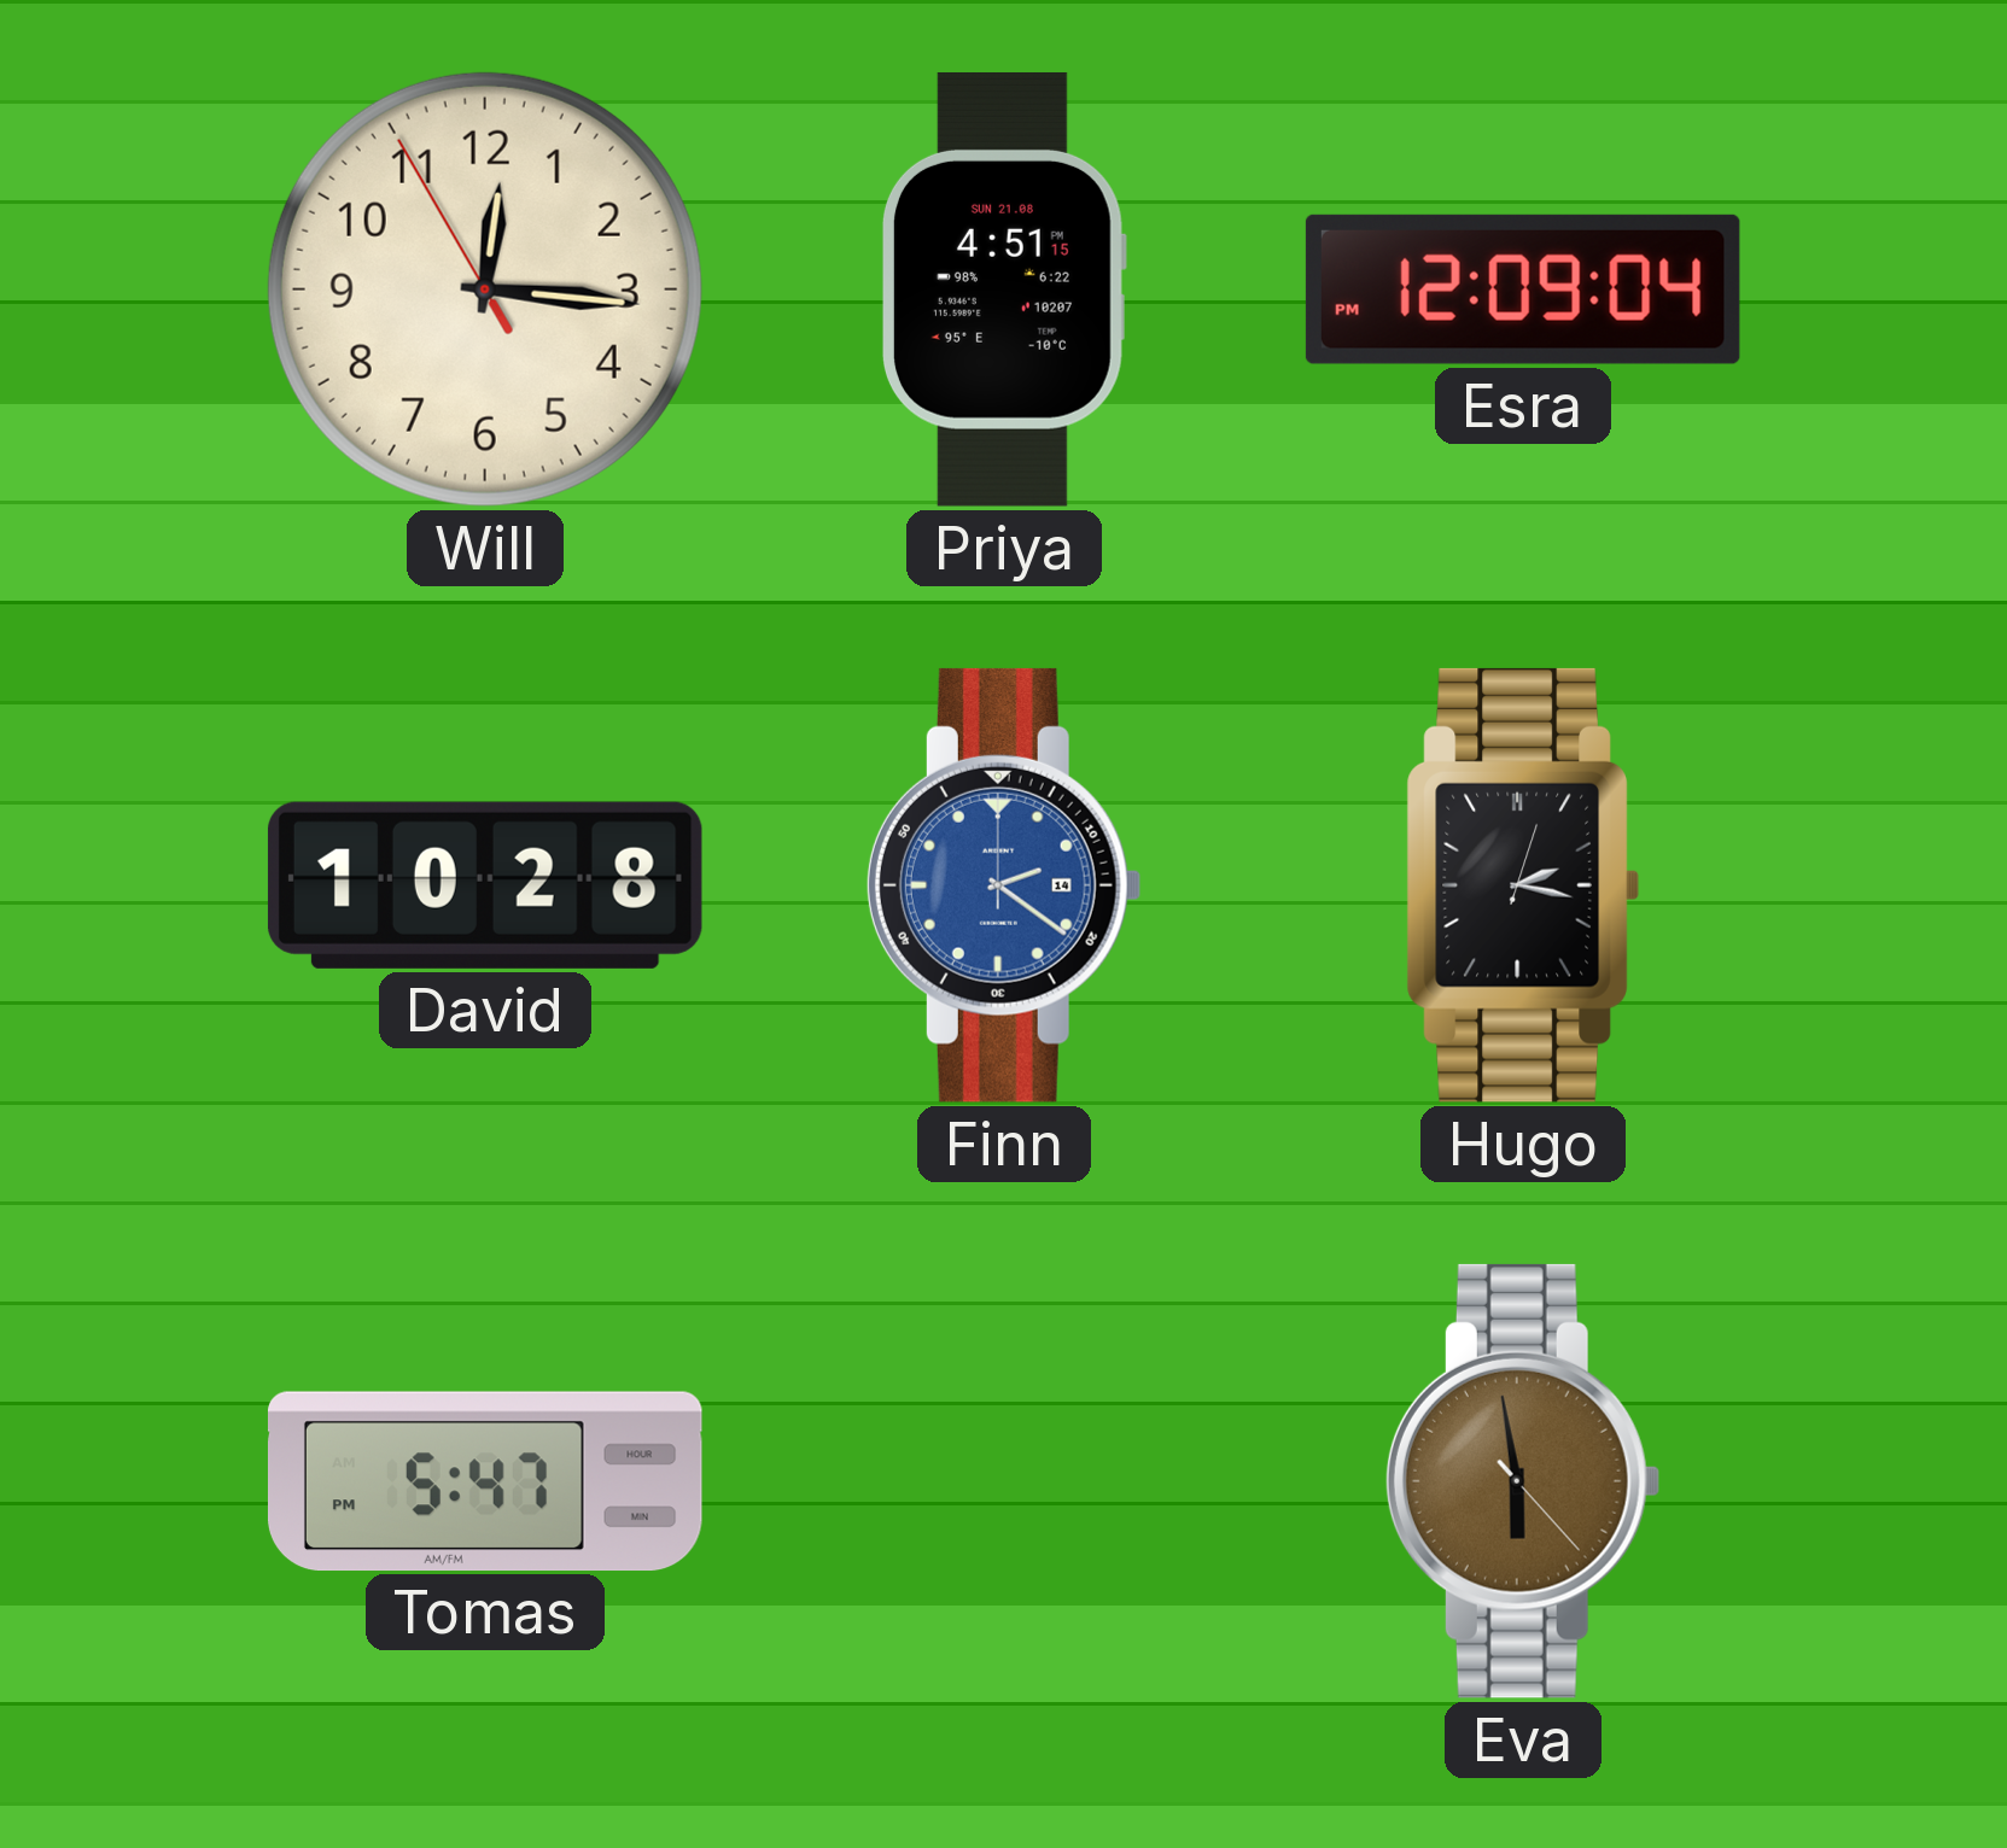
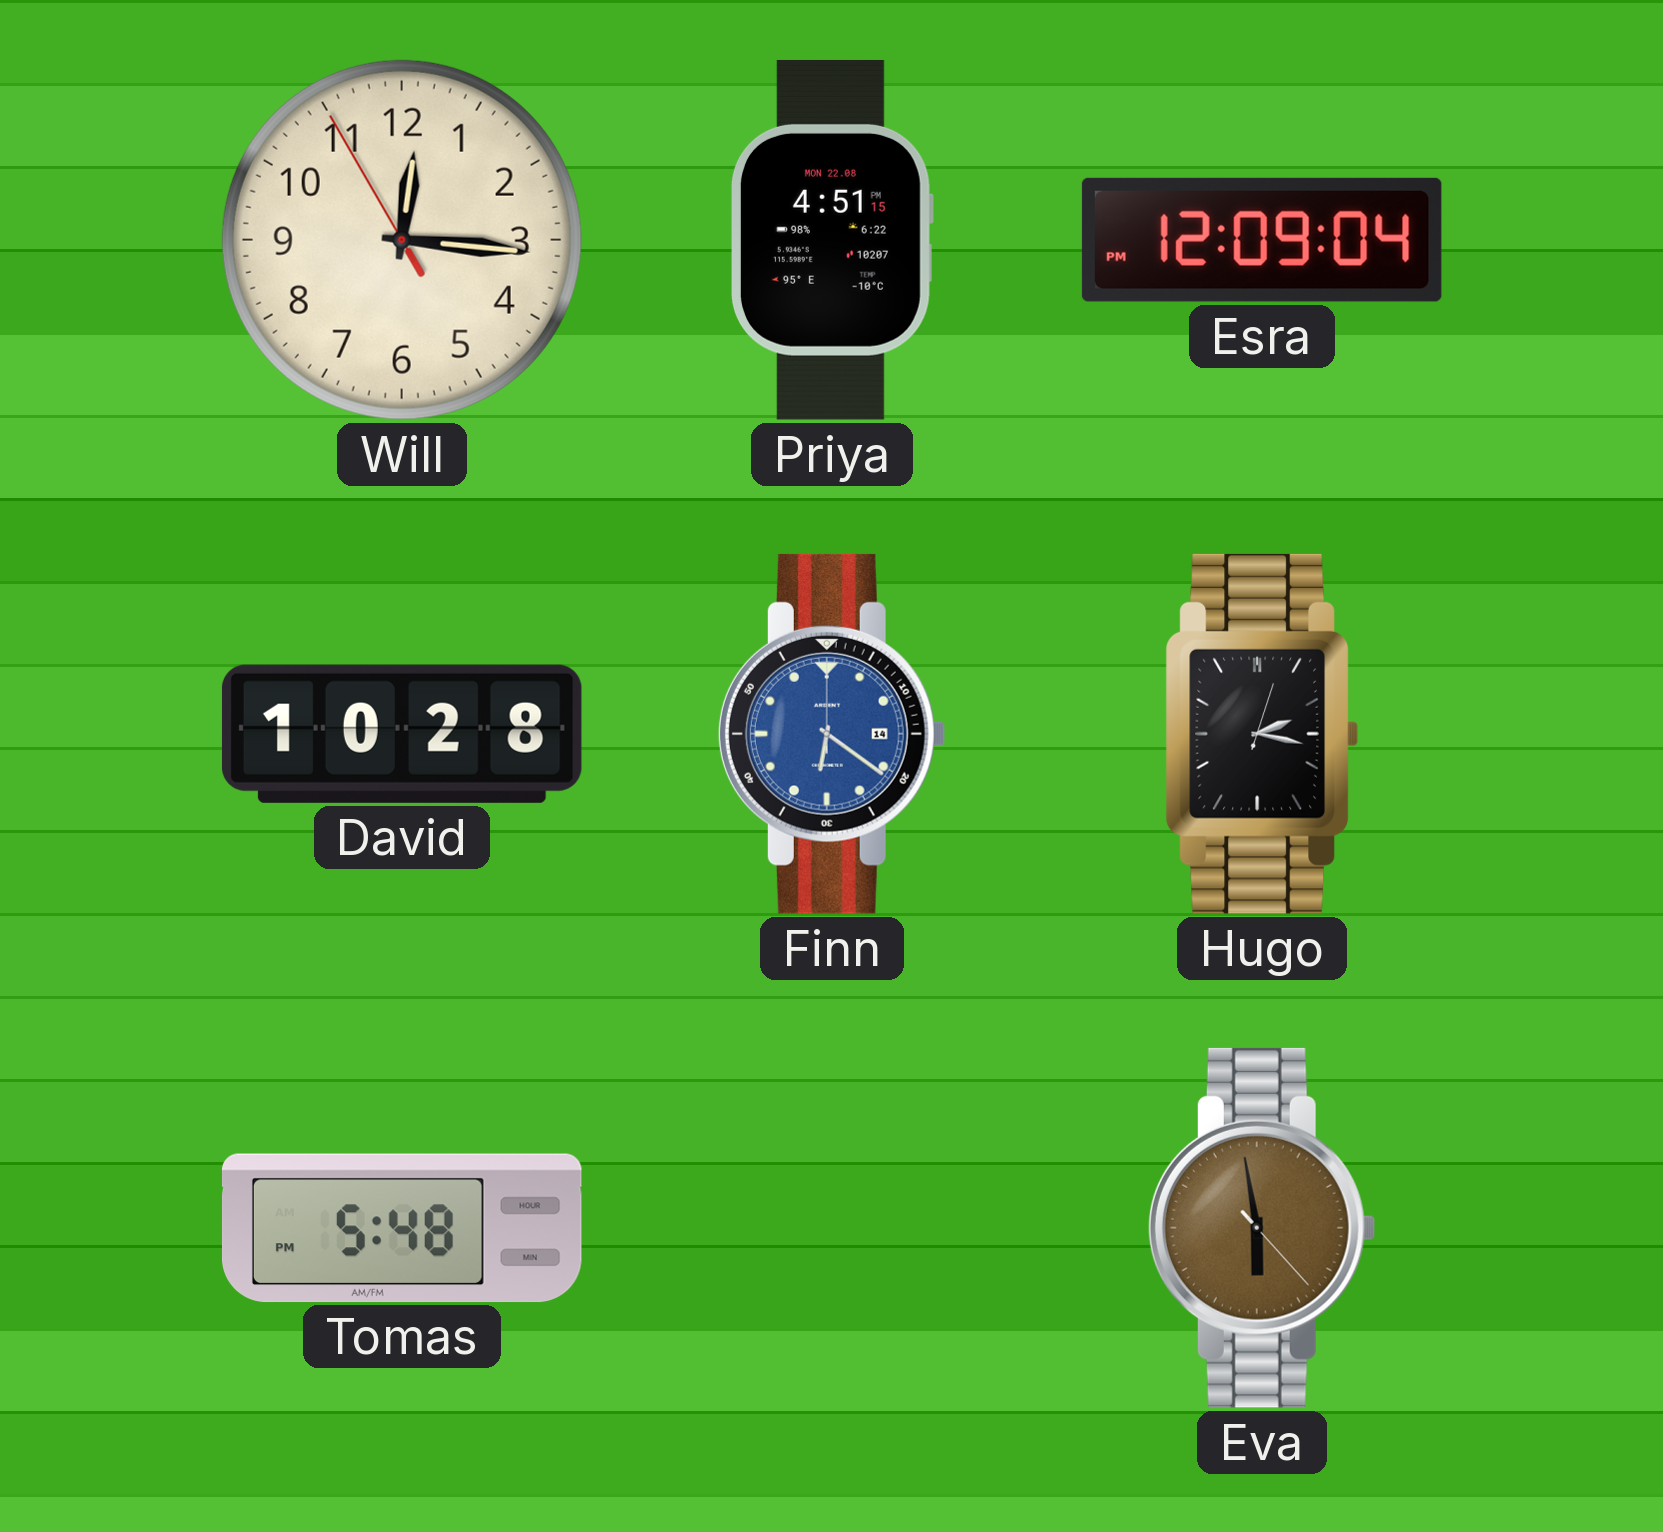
Priya date: SUN 21.08 -> MON 22.08 (831, 240)
Finn: 2:21 -> 6:21 (832, 734)
Tomas: 5:47 -> 5:48 (402, 1228)
